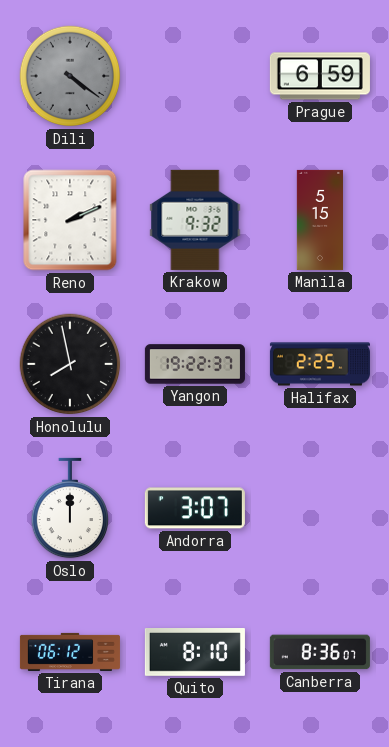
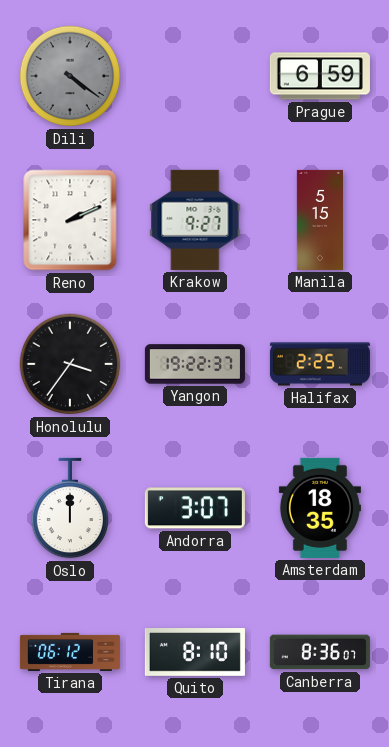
Krakow: 9:32 -> 9:27 (195, 220)
Honolulu: 7:58 -> 3:36 (70, 364)
Amsterdam: none -> 18:35 (320, 508)
